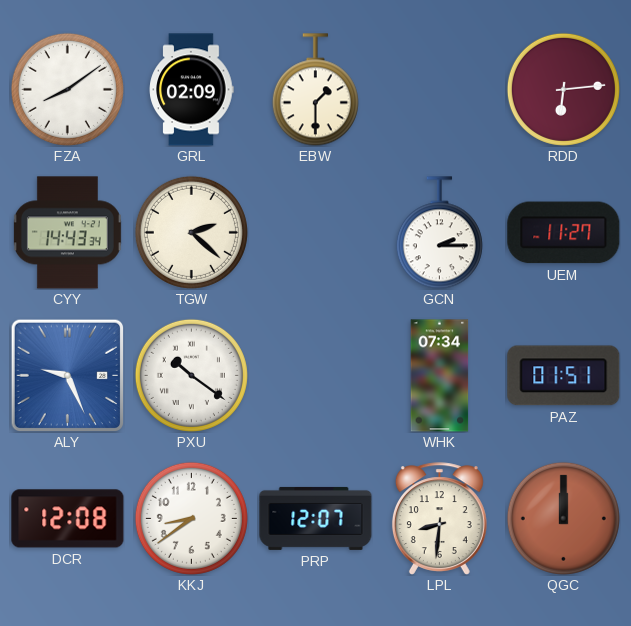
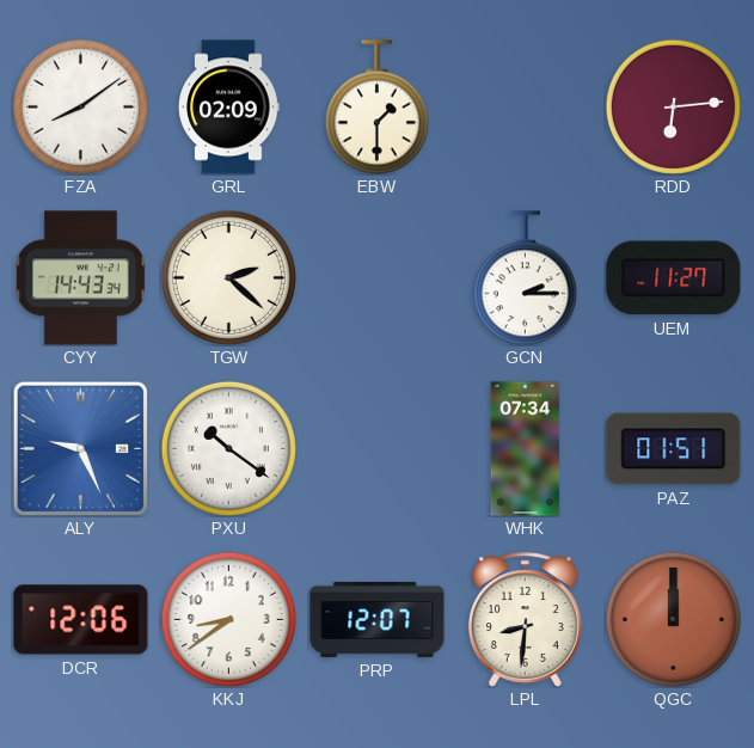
DCR: 12:08 -> 12:06 (81, 620)
